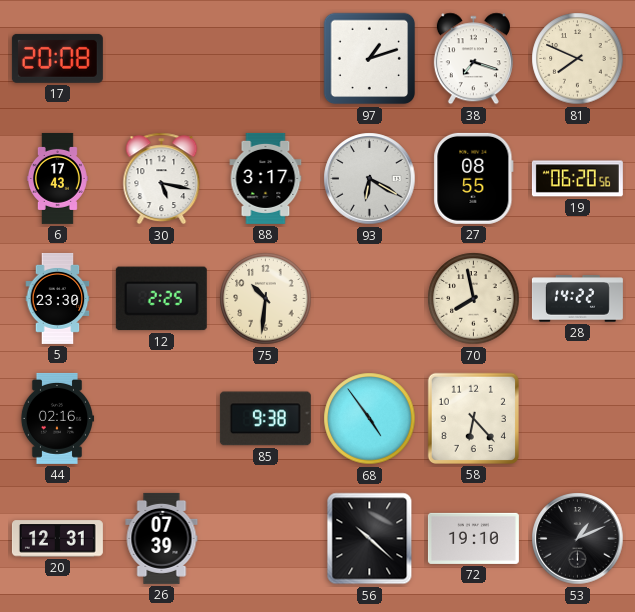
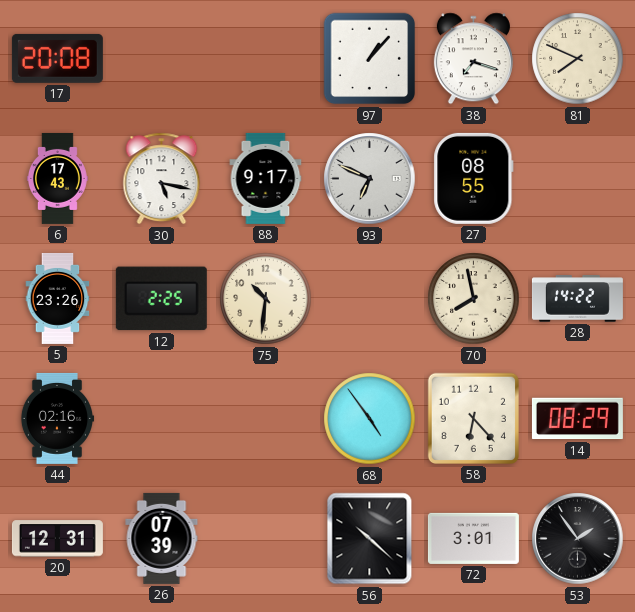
97: 1:12 -> 1:07 (370, 59)
88: 3:17 -> 9:17 (266, 178)
93: 6:20 -> 6:49 (370, 179)
19: 06:20 -> none (577, 179)
5: 23:30 -> 23:26 (58, 298)
85: 9:38 -> none (265, 419)
14: none -> 08:29 (577, 419)
72: 19:10 -> 3:01 (473, 538)
53: 1:11 -> 1:54 (578, 539)
